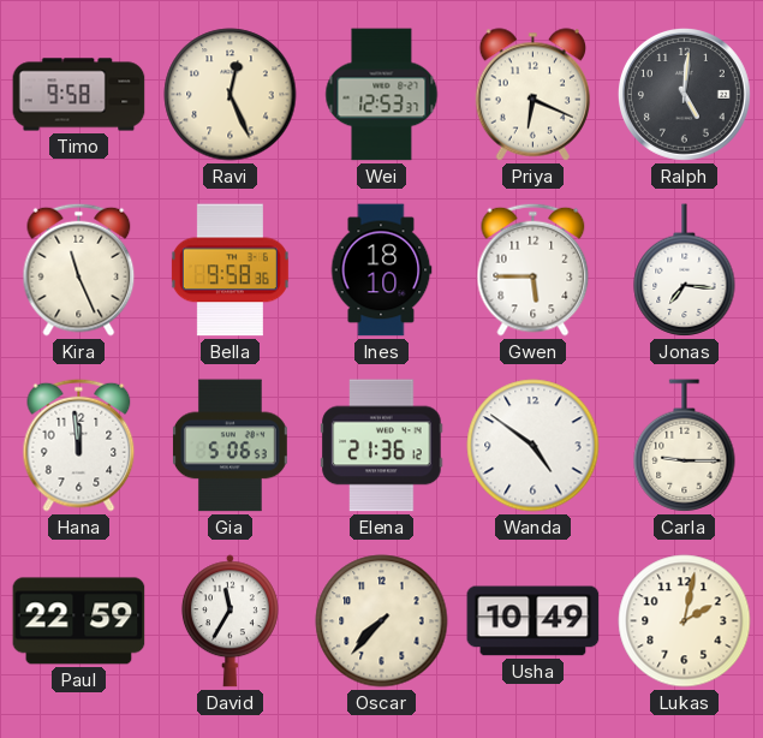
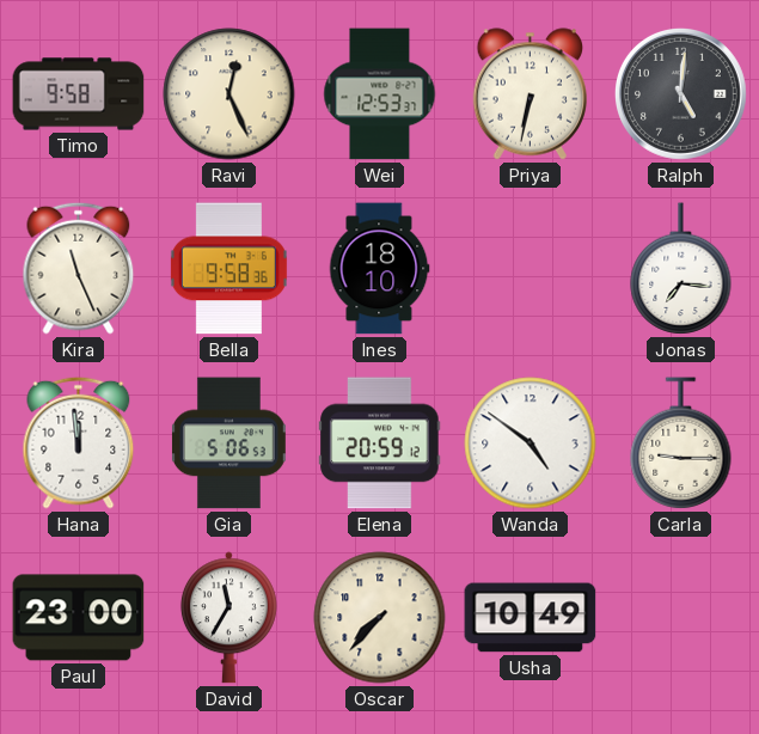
Priya: 6:19 -> 6:32 (531, 94)
Gwen: 5:45 -> none (533, 269)
Elena: 21:36 -> 20:59 (380, 444)
Paul: 22:59 -> 23:00 (79, 618)
Lukas: 2:02 -> none (685, 621)
